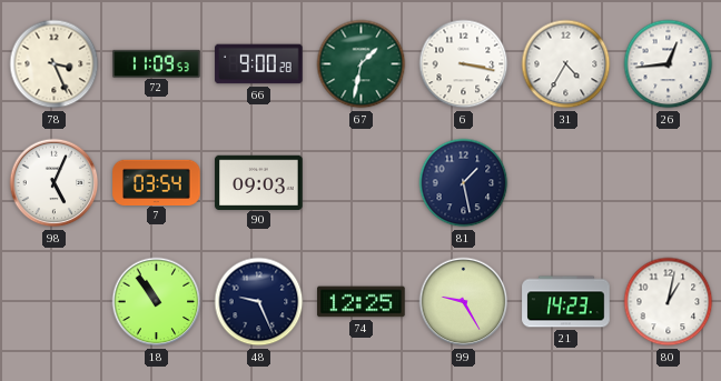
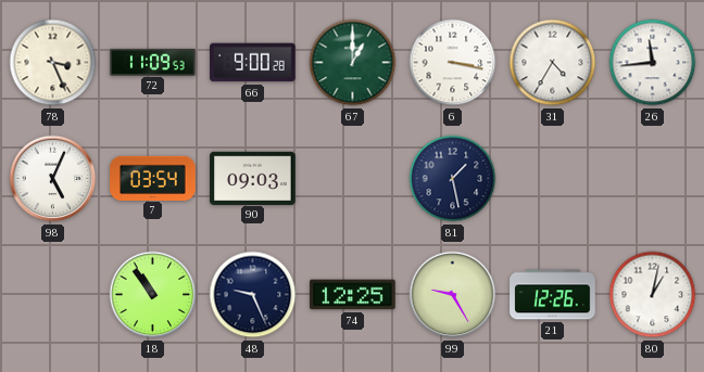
67: 1:32 -> 1:00 (353, 63)
26: 12:44 -> 11:44 (653, 63)
21: 14:23 -> 12:26 (553, 295)
